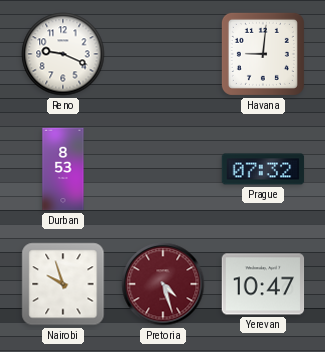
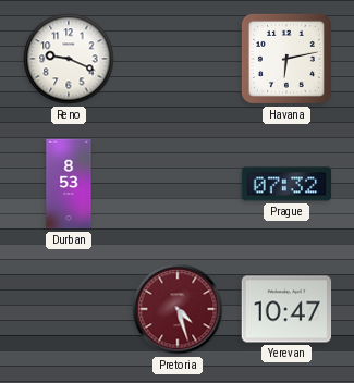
Havana: 9:01 -> 6:13 (286, 59)
Nairobi: 9:57 -> none (63, 284)
